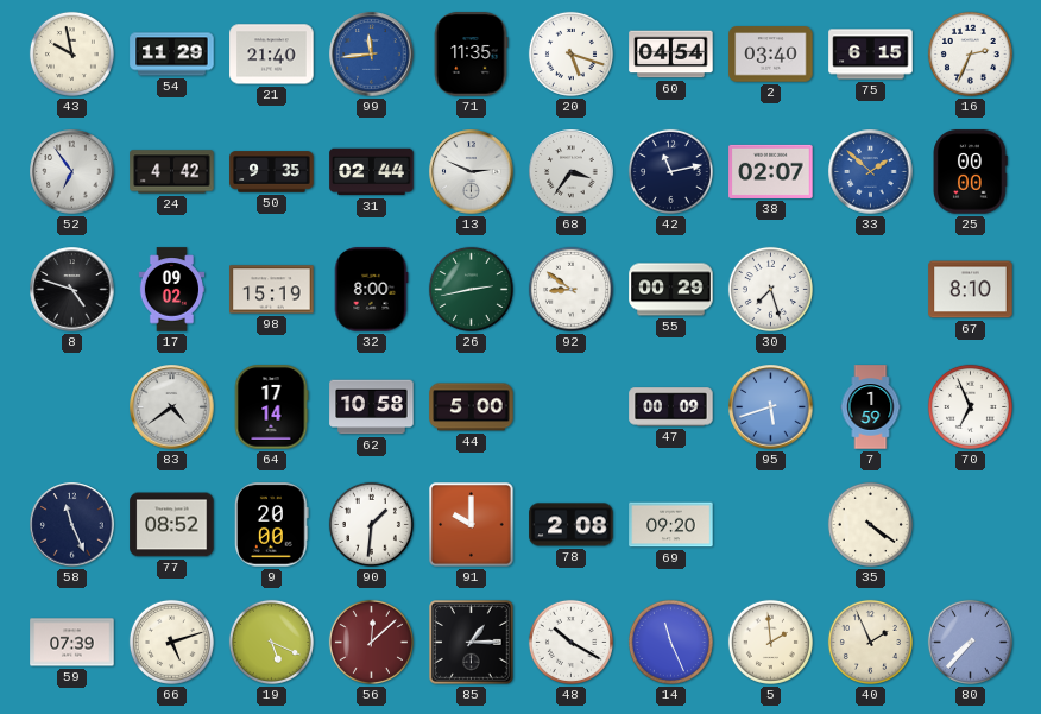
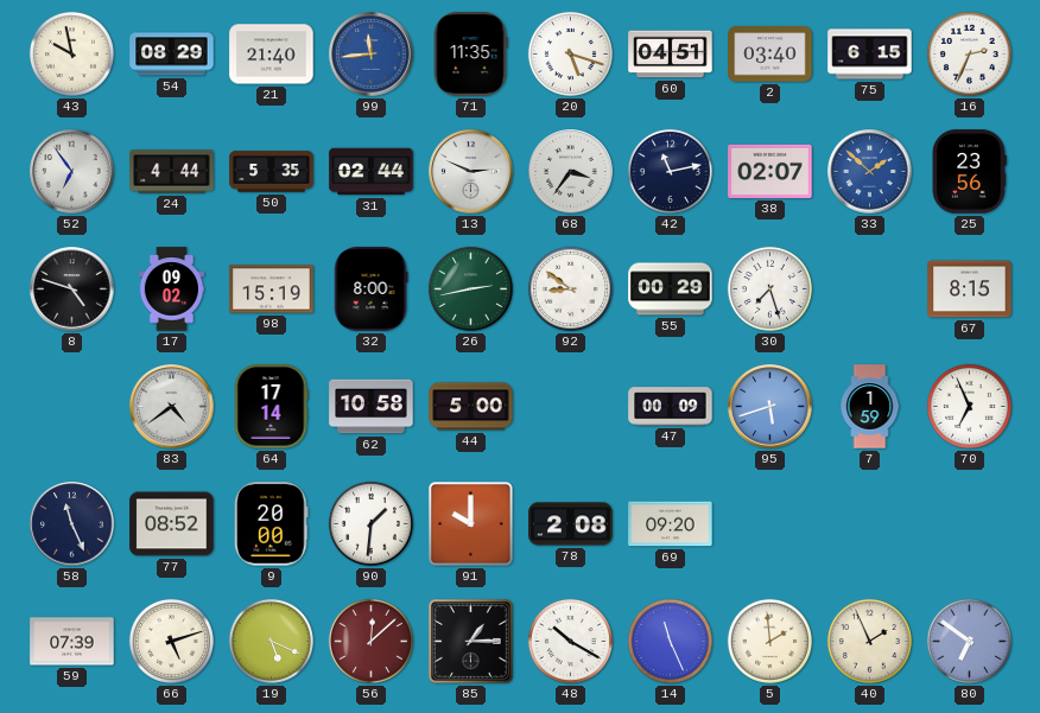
54: 11:29 -> 08:29 (172, 55)
60: 04:54 -> 04:51 (671, 55)
24: 4:42 -> 4:44 (172, 172)
50: 9:35 -> 5:35 (272, 172)
25: 00:00 -> 23:56 (969, 172)
67: 8:10 -> 8:15 (970, 289)
35: 4:21 -> none (870, 524)
80: 7:37 -> 6:51 (969, 641)
